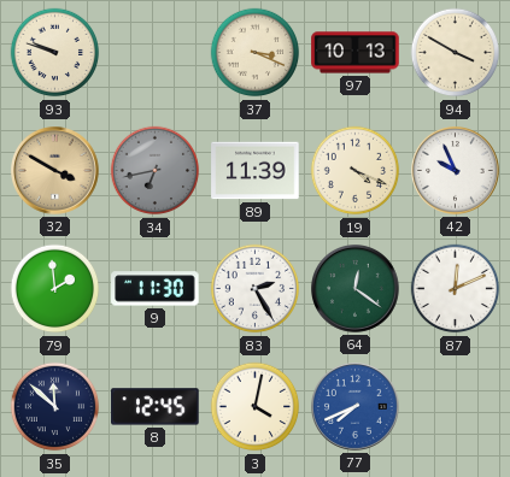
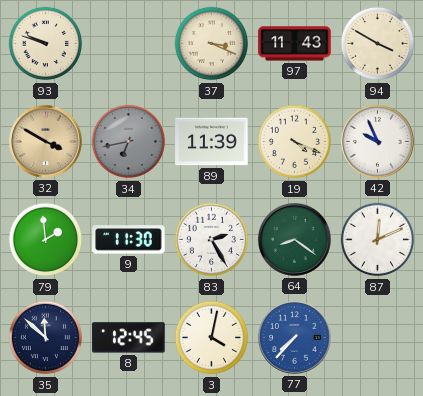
97: 10:13 -> 11:43 (295, 44)
64: 12:21 -> 8:21 (295, 240)
77: 7:41 -> 7:37 (295, 338)
